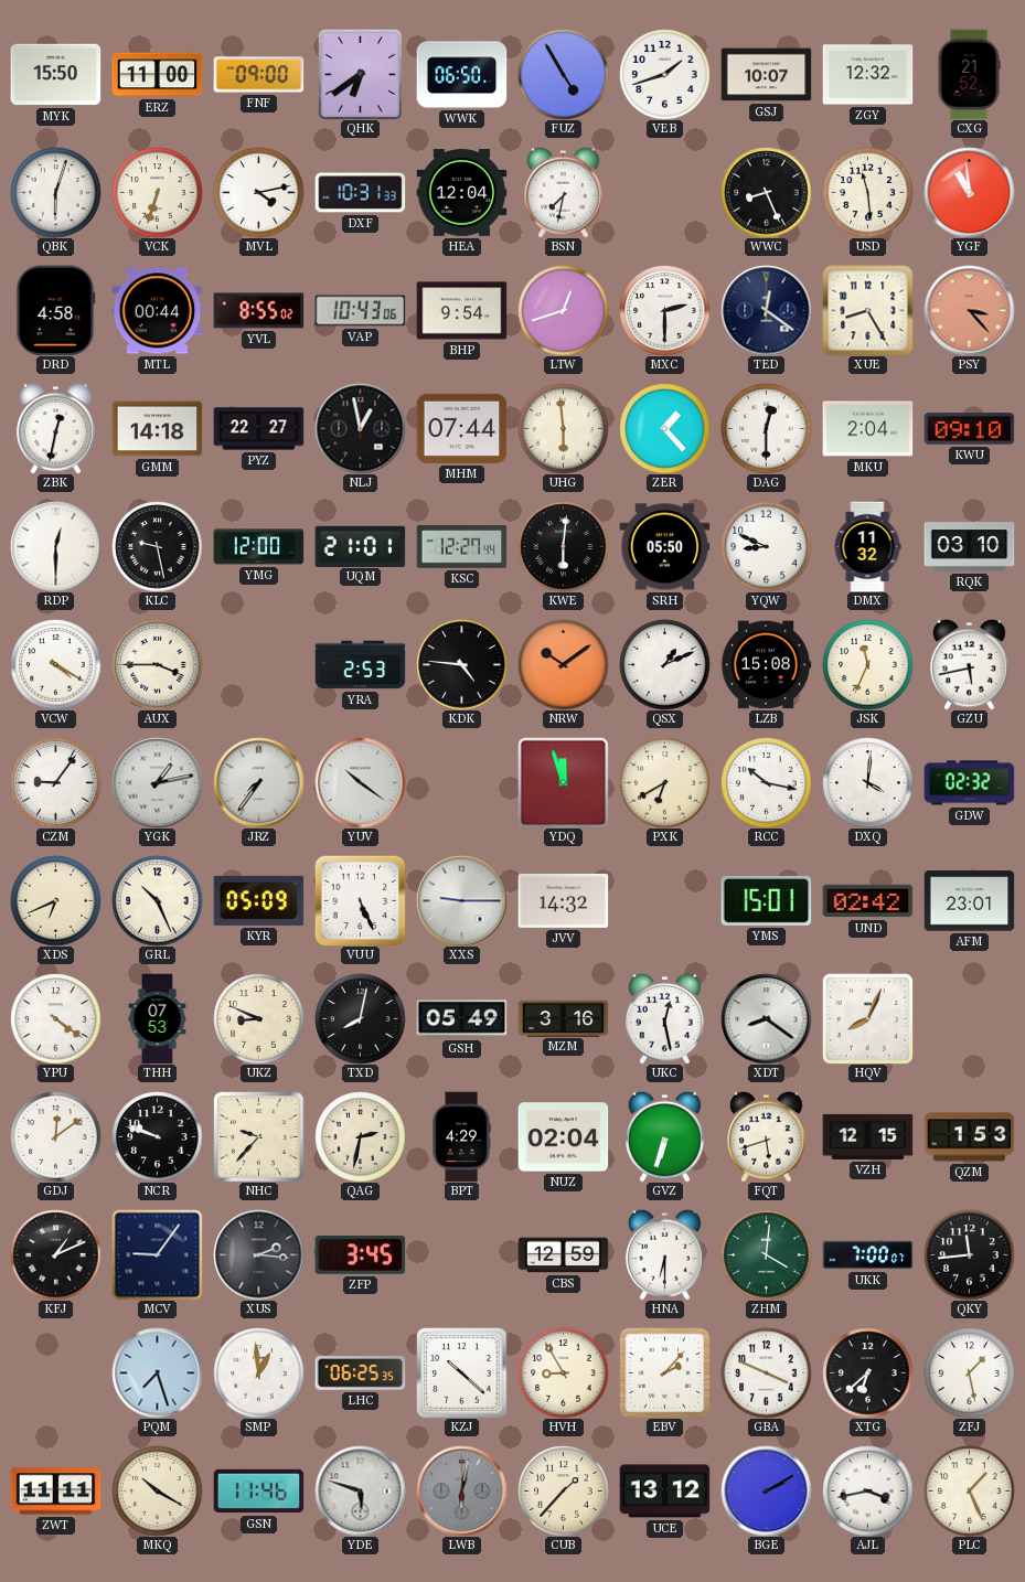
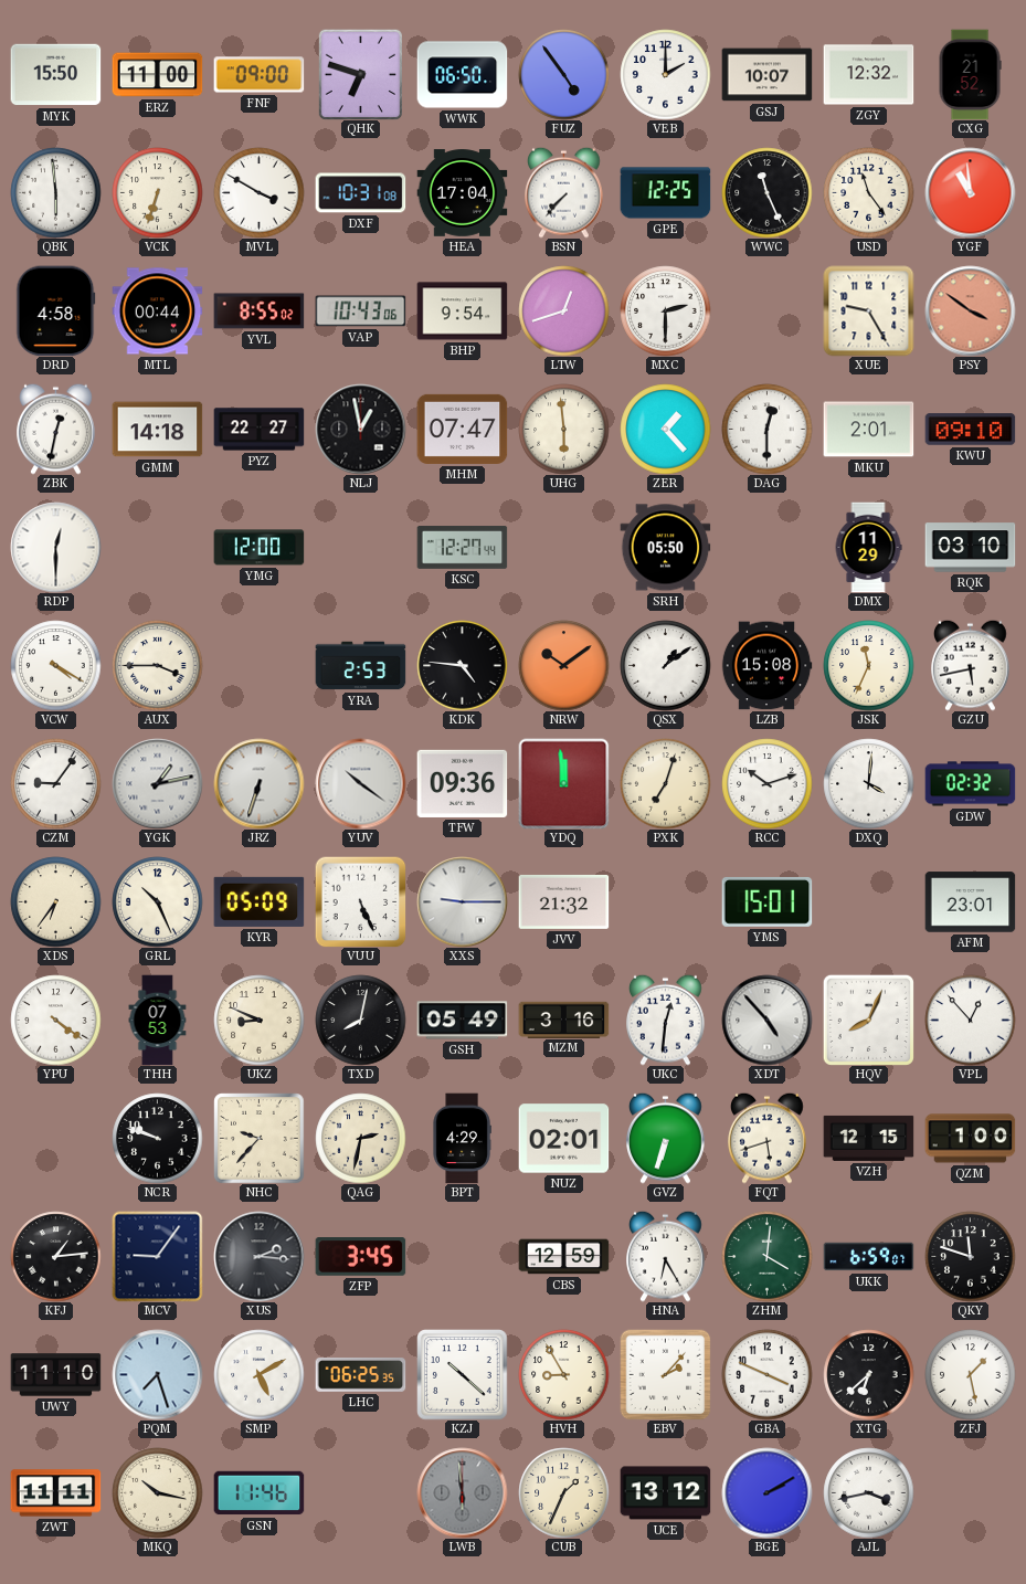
QHK: 6:39 -> 6:48 (360, 74)
FUZ: 4:55 -> 4:54 (563, 74)
VEB: 1:42 -> 2:00 (665, 74)
QBK: 6:03 -> 5:59 (55, 192)
MVL: 4:13 -> 3:50 (258, 192)
DXF: 10:31:33 -> 10:31:08 (360, 193)
HEA: 12:04 -> 17:04 (462, 193)
BSN: 7:32 -> 7:37 (564, 192)
GPE: none -> 12:25 (665, 193)
WWC: 8:26 -> 11:26 (766, 192)
USD: 11:29 -> 11:24 (868, 192)
TED: 12:21 -> none (766, 310)
XUE: 8:25 -> 9:25 (868, 310)
PSY: 3:23 -> 3:51 (970, 310)
MHM: 07:44 -> 07:47 (462, 429)
MKU: 2:04 -> 2:01 (868, 430)
KLC: 9:28 -> none (157, 546)
UQM: 21:01 -> none (360, 546)
KWE: 6:01 -> none (563, 546)
YQW: 8:49 -> none (766, 546)
DMX: 11:32 -> 11:29 (868, 547)
QSX: 1:11 -> 1:09 (665, 665)
JRZ: 7:36 -> 6:33 (258, 783)
TFW: none -> 09:36 (462, 783)
YDQ: 11:57 -> 11:59 (563, 783)
PXK: 6:40 -> 7:03 (665, 783)
RCC: 10:17 -> 10:12 (766, 783)
XDS: 6:41 -> 6:36 (55, 901)
JVV: 14:32 -> 21:32 (563, 901)
UND: 02:42 -> none (867, 901)
UKC: 12:28 -> 12:31 (666, 1020)
XDT: 8:21 -> 4:53 (766, 1020)
VPL: none -> 12:53 (970, 1020)
GDJ: 12:09 -> none (55, 1136)
NUZ: 02:04 -> 02:01 (563, 1139)
QZM: 1:53 -> 1:00 (970, 1139)
KFJ: 1:11 -> 1:14 (55, 1256)
HNA: 6:30 -> 6:25 (666, 1256)
UKK: 7:00 -> 6:59 (868, 1257)
QKY: 11:44 -> 11:48 (970, 1256)
UWY: none -> 11:10 (55, 1375)
SMP: 12:59 -> 5:10 (258, 1374)
MKQ: 10:20 -> 10:17 (157, 1492)
YDE: 5:48 -> none (360, 1490)
LWB: 6:02 -> 5:59 (462, 1492)
CUB: 1:37 -> 1:34 (563, 1492)
PLC: 1:26 -> none (969, 1490)
